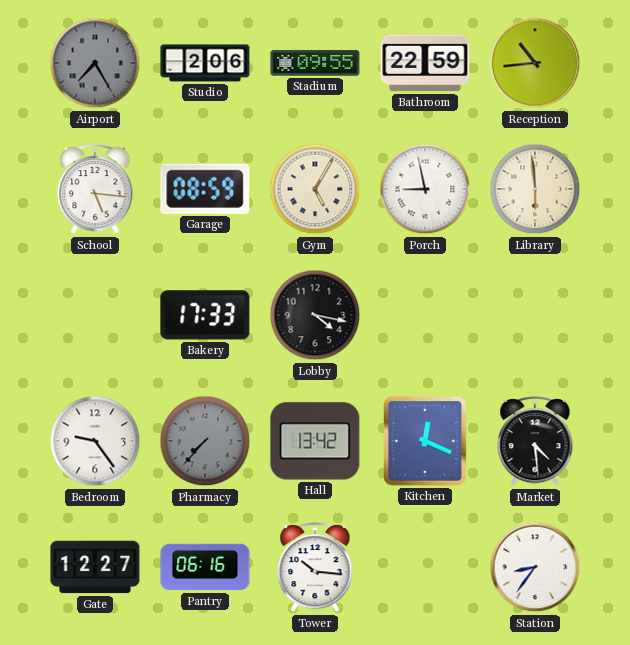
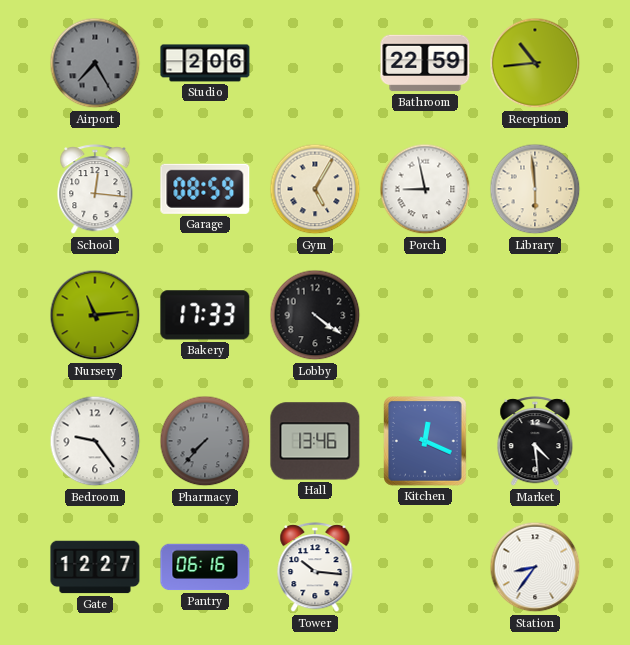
Stadium: 09:55 -> none (315, 63)
School: 5:16 -> 12:16 (95, 190)
Nursery: none -> 11:14 (95, 315)
Lobby: 4:17 -> 4:21 (315, 315)
Hall: 13:42 -> 13:46 (315, 441)
